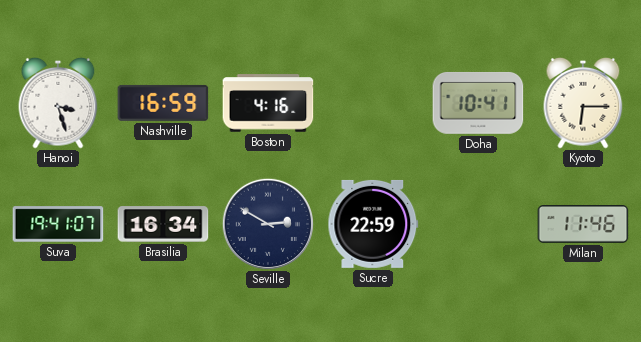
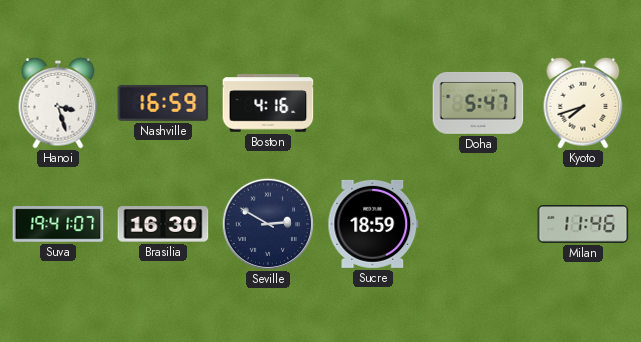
Doha: 10:41 -> 5:47 (478, 103)
Kyoto: 6:15 -> 7:42 (583, 103)
Brasilia: 16:34 -> 16:30 (163, 224)
Sucre: 22:59 -> 18:59 (373, 224)
